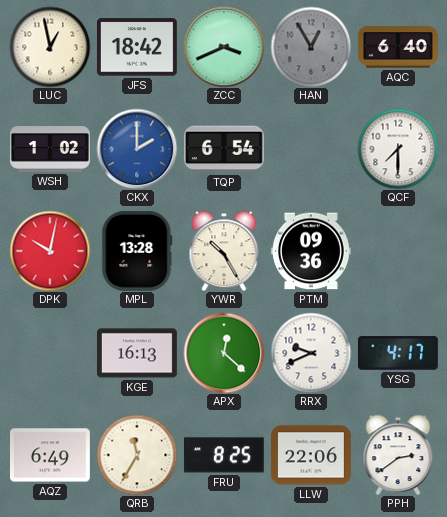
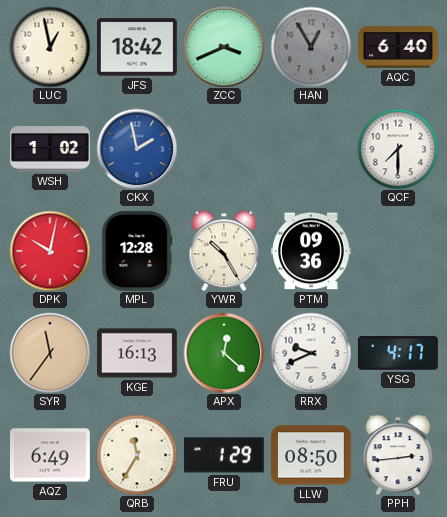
CKX: 2:00 -> 1:58 (137, 149)
TQP: 6:54 -> none (224, 149)
MPL: 13:28 -> 12:28 (137, 251)
SYR: none -> 11:36 (50, 353)
FRU: 8:25 -> 1:29 (224, 455)
LLW: 22:06 -> 08:50 (312, 455)
PPH: 2:39 -> 2:44 (398, 455)
